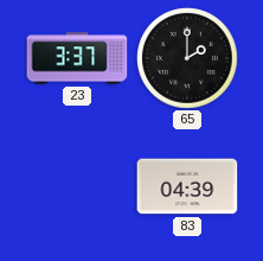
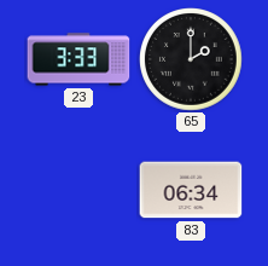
23: 3:37 -> 3:33 (78, 59)
83: 04:39 -> 06:34 (191, 190)
